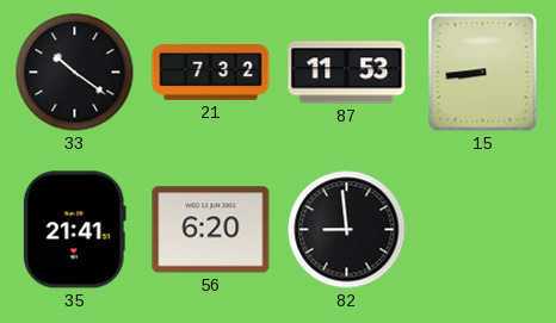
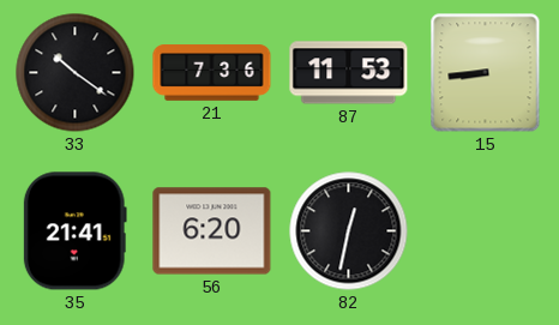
21: 7:32 -> 7:36 (212, 73)
82: 8:59 -> 12:32 (349, 231)
